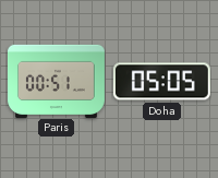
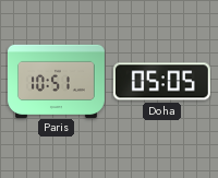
Paris: 00:51 -> 10:51 (57, 81)
